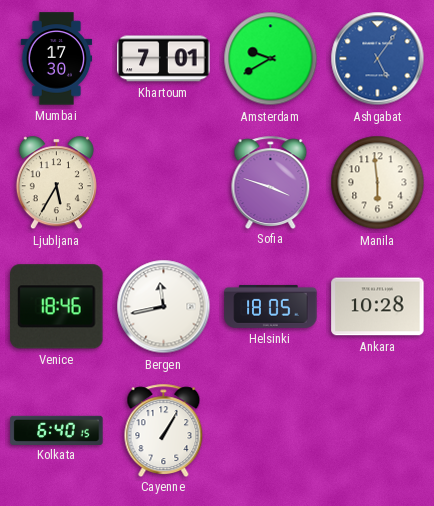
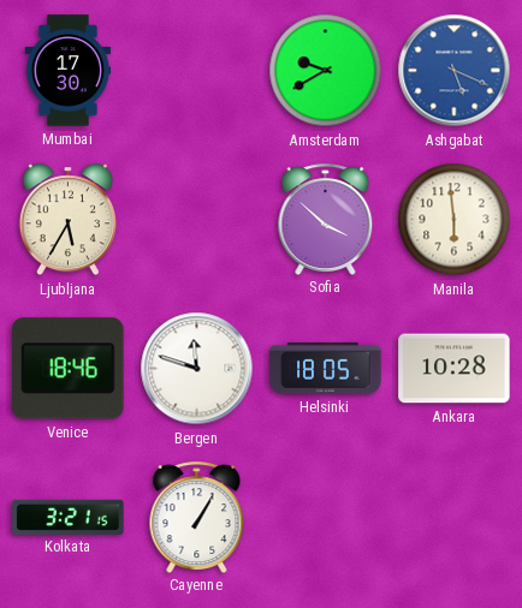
Khartoum: 7:01 -> none (164, 59)
Ashgabat: 5:06 -> 5:19 (455, 71)
Sofia: 3:48 -> 3:52 (326, 219)
Bergen: 11:43 -> 11:48 (197, 369)
Kolkata: 6:40 -> 3:21 (69, 517)
